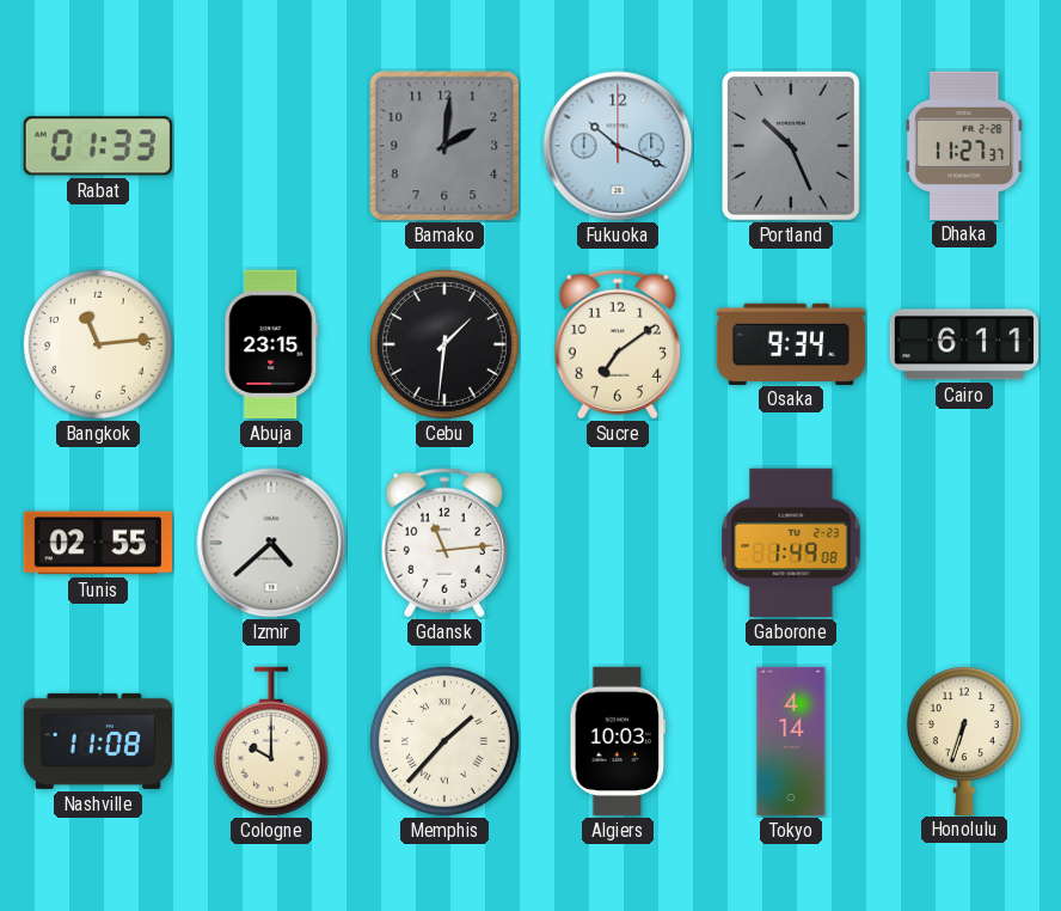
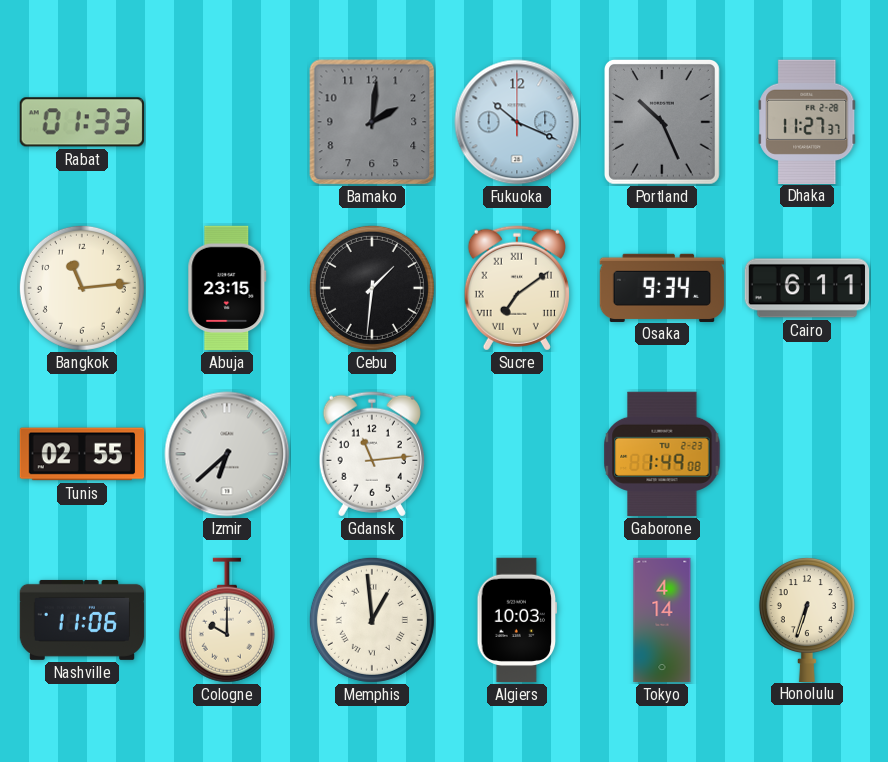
Sucre numerals: Arabic -> Roman (517, 288)
Izmir: 4:38 -> 6:38 (227, 454)
Nashville: 11:08 -> 11:06 (82, 620)
Memphis: 1:37 -> 12:59 (372, 620)
